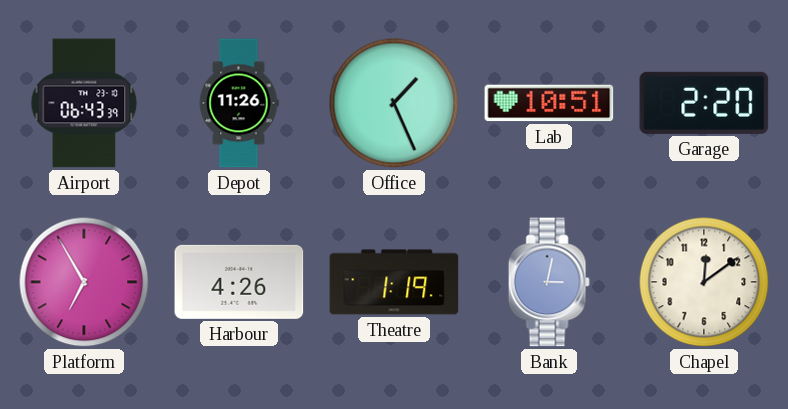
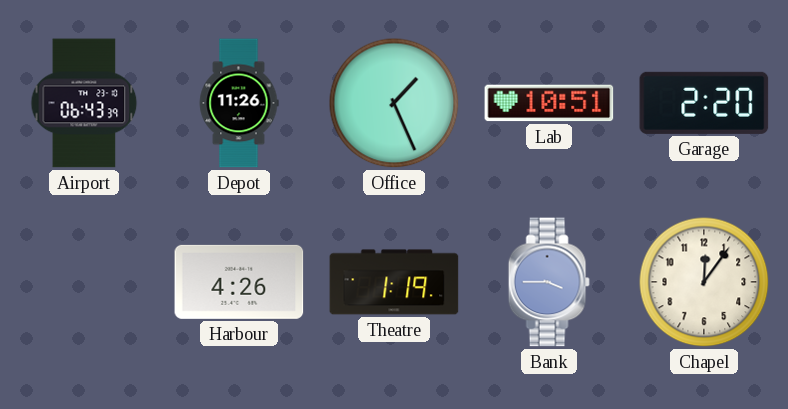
Platform: 6:55 -> none (84, 282)
Bank: 3:02 -> 3:45 (549, 282)
Chapel: 12:09 -> 12:06 (704, 282)
